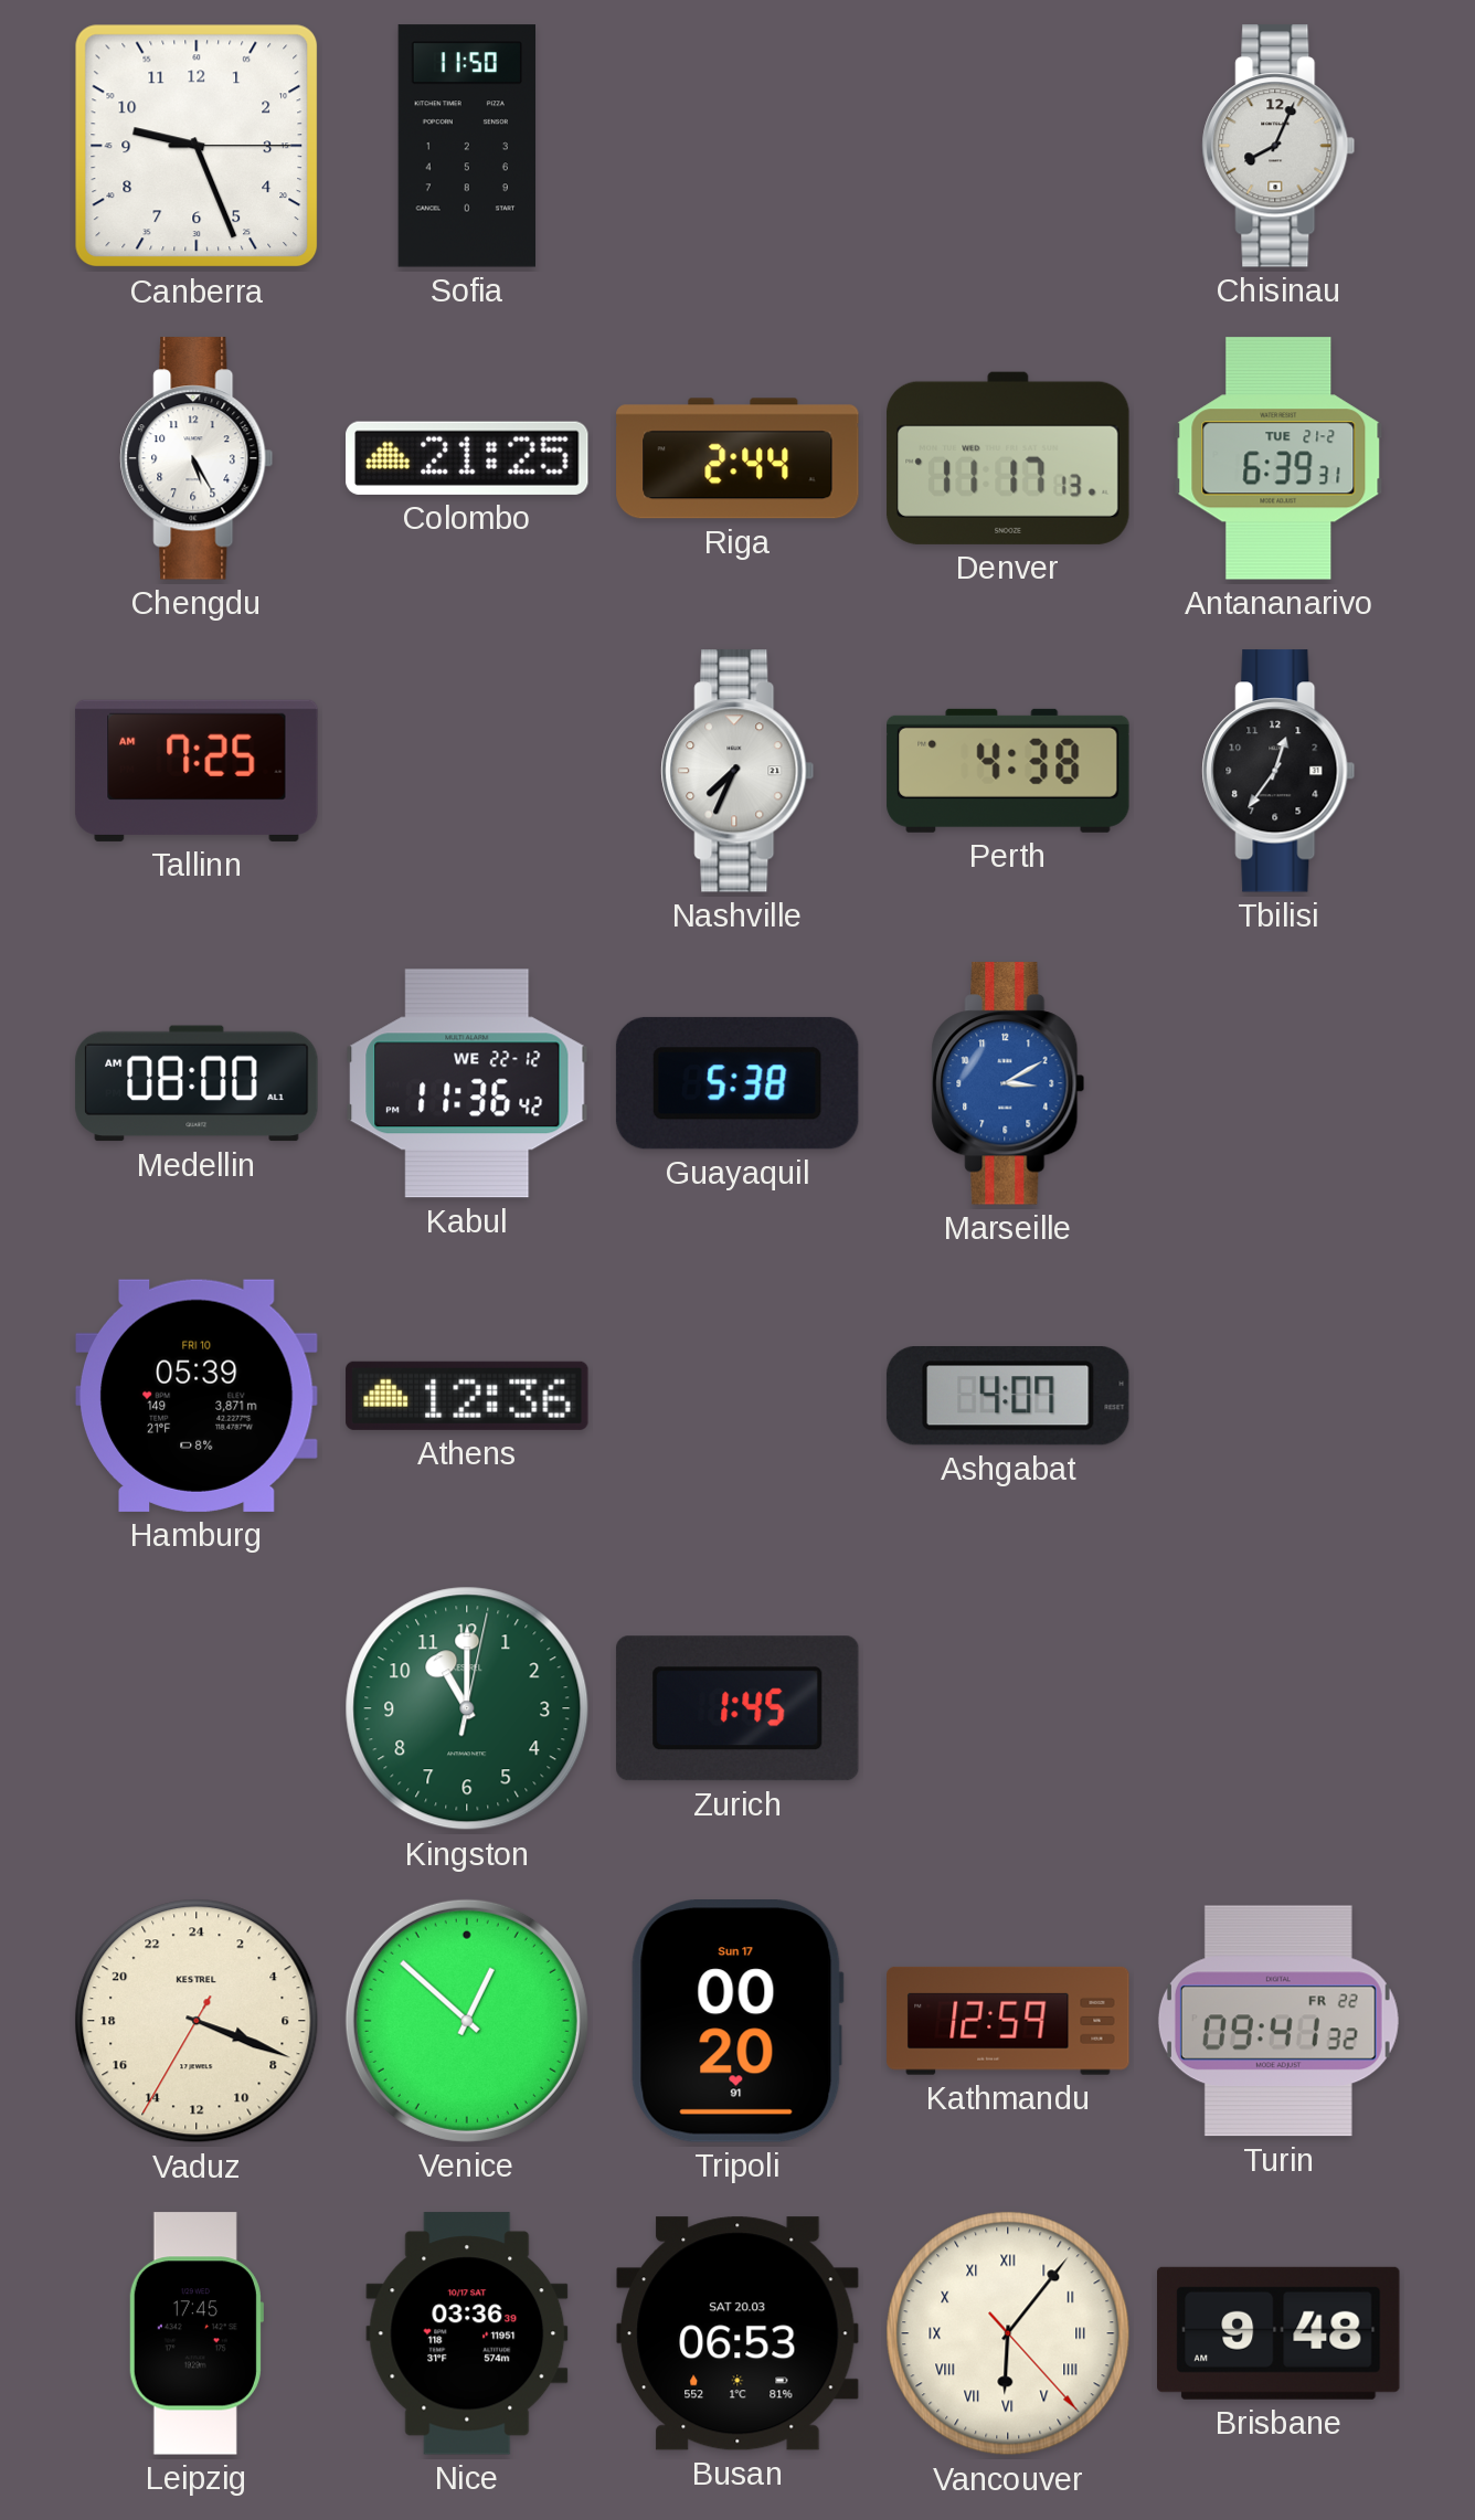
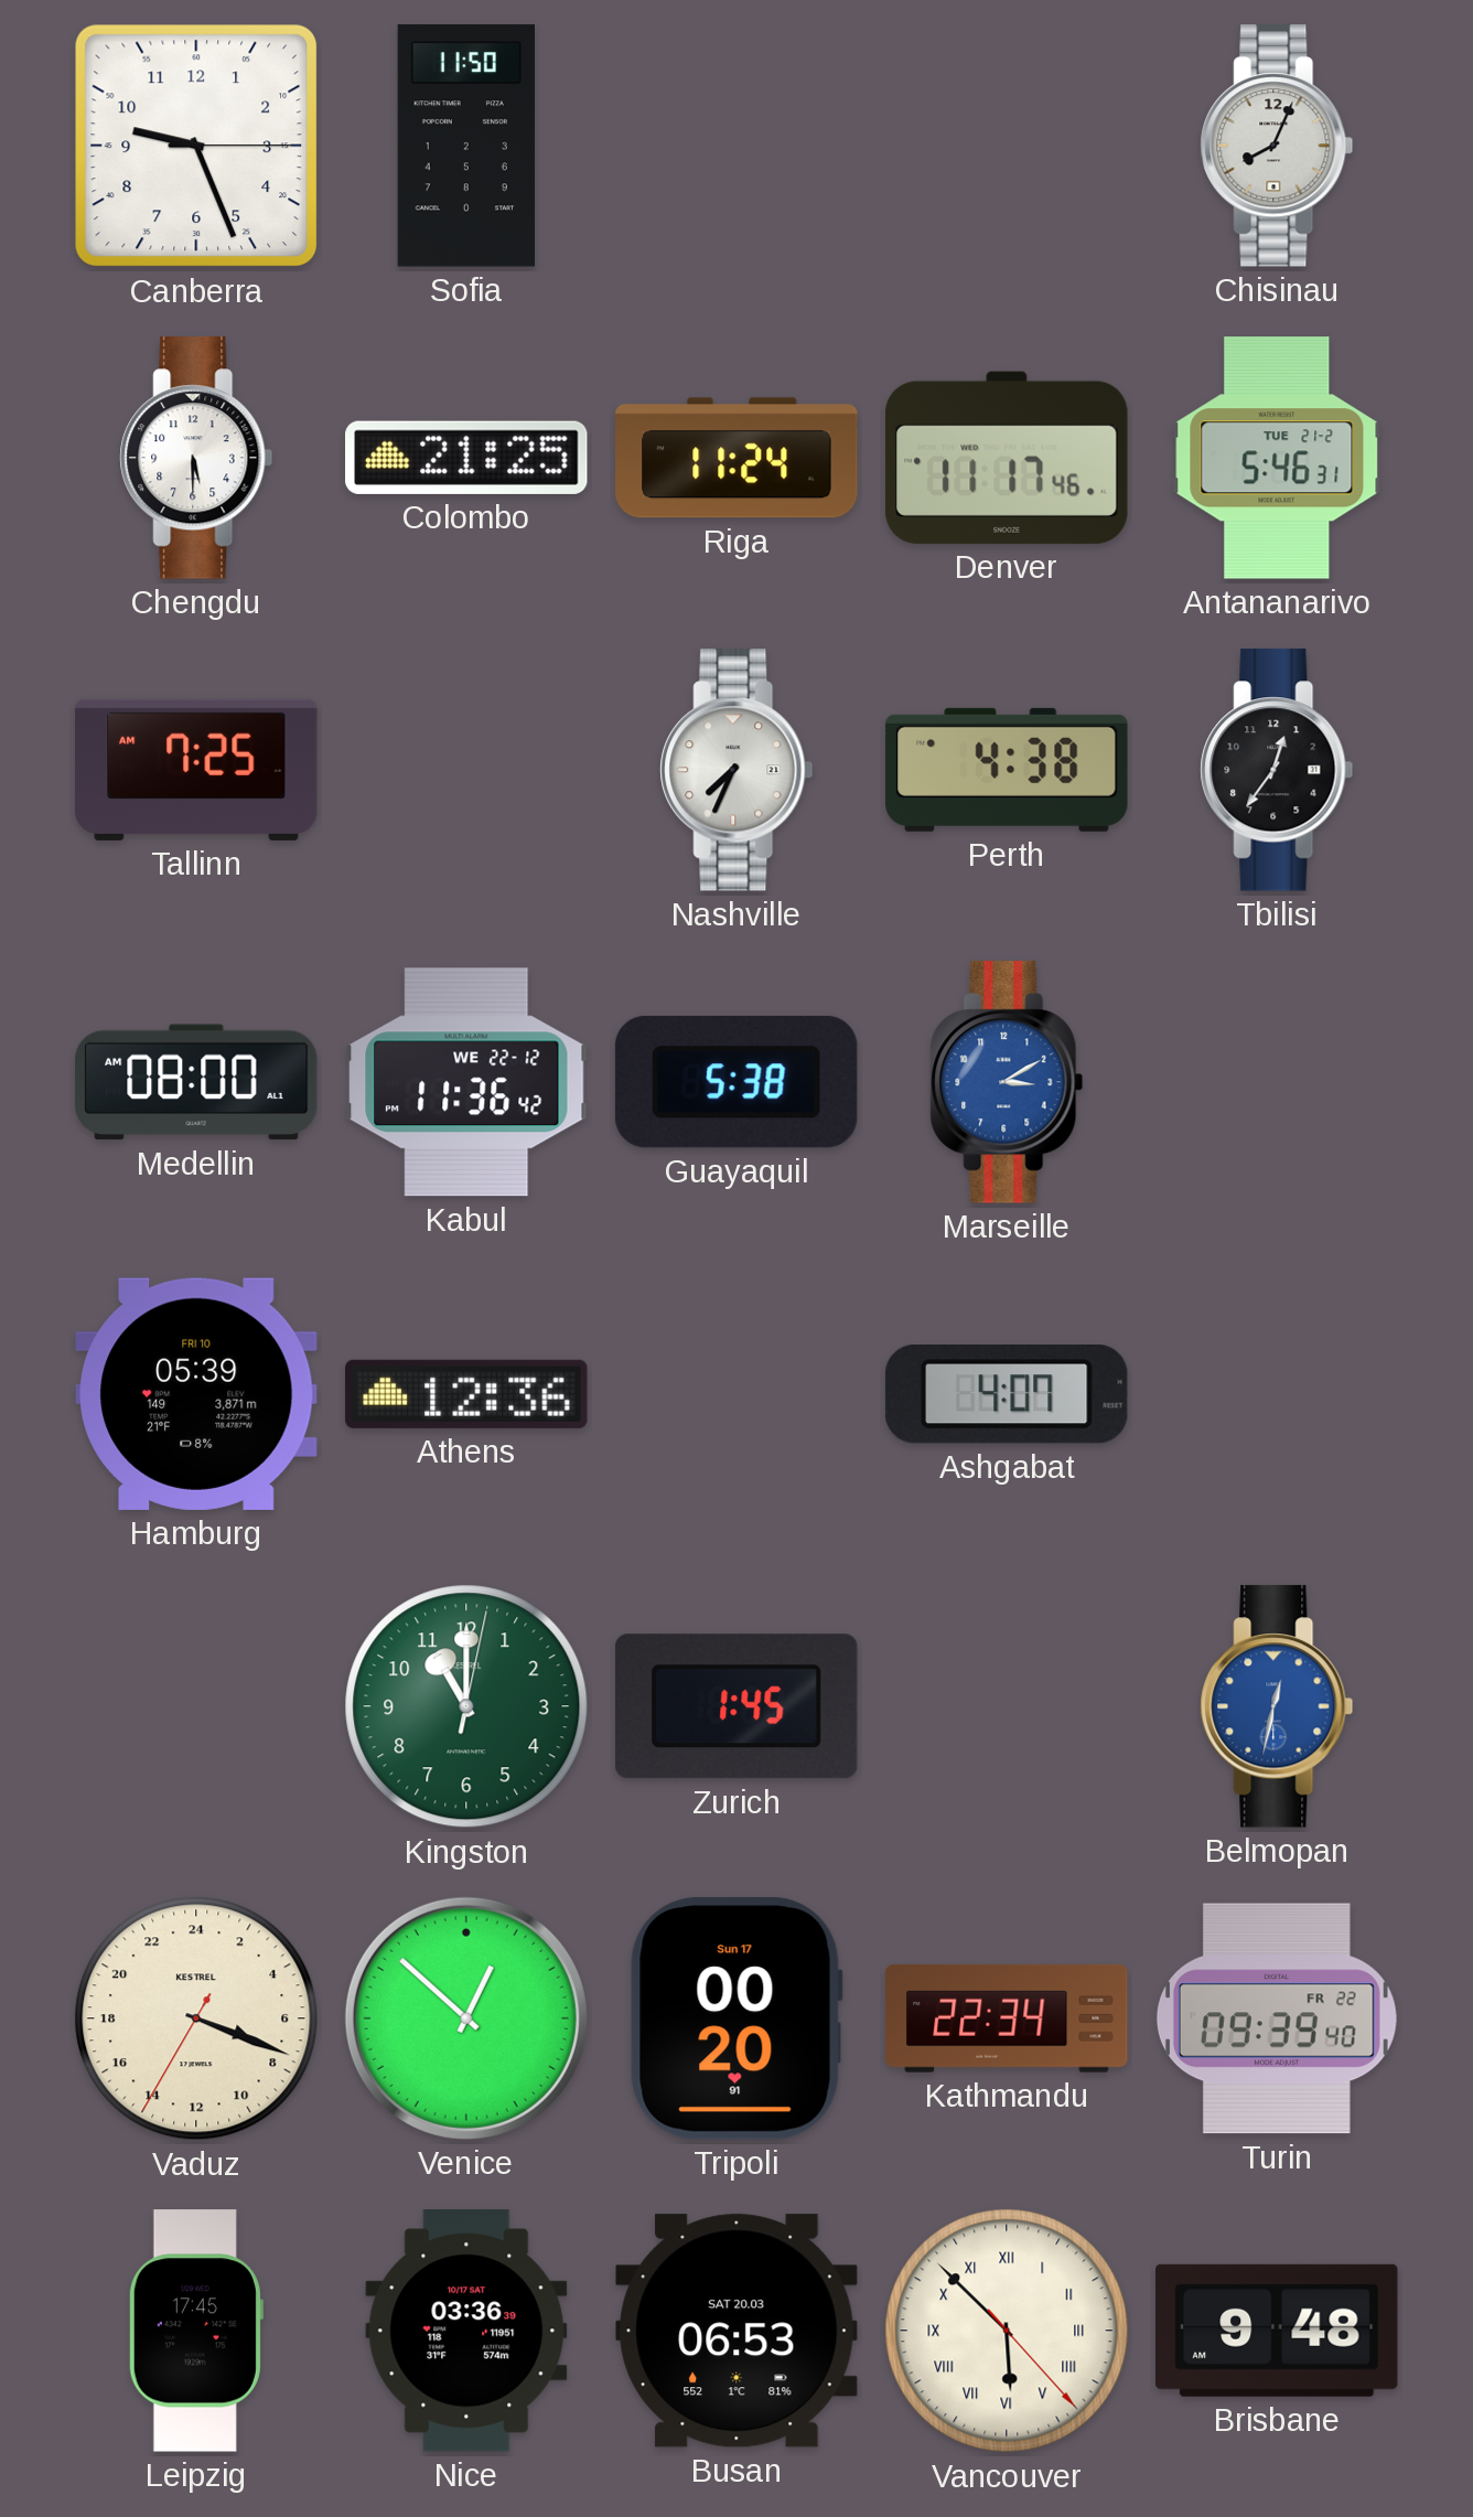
Chengdu: 5:25 -> 5:30 (196, 458)
Riga: 2:44 -> 11:24 (736, 458)
Denver: 11:17:13 -> 11:17:46 (1007, 458)
Antananarivo: 6:39 -> 5:46 (1277, 458)
Belmopan: none -> 12:32 (1277, 1706)
Kathmandu: 12:59 -> 22:34 (1007, 2018)
Turin: 09:41 -> 09:39 (1277, 2018)
Vancouver: 6:06 -> 5:52 (1007, 2331)
